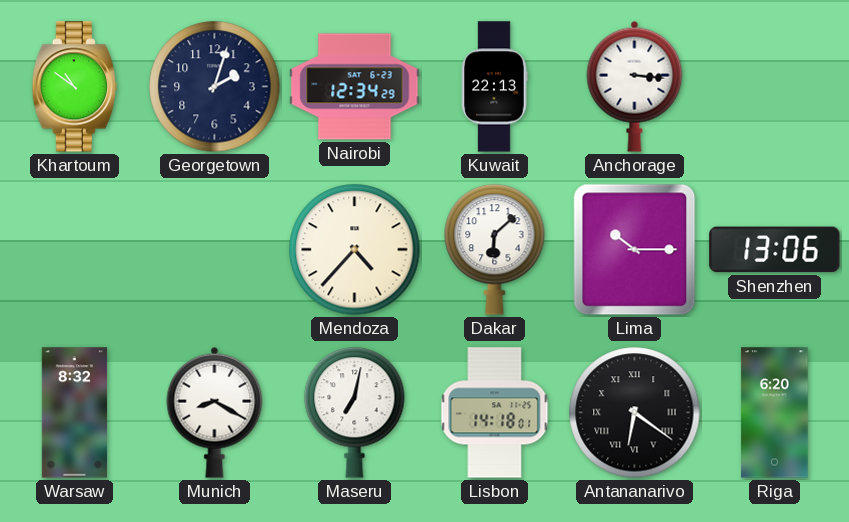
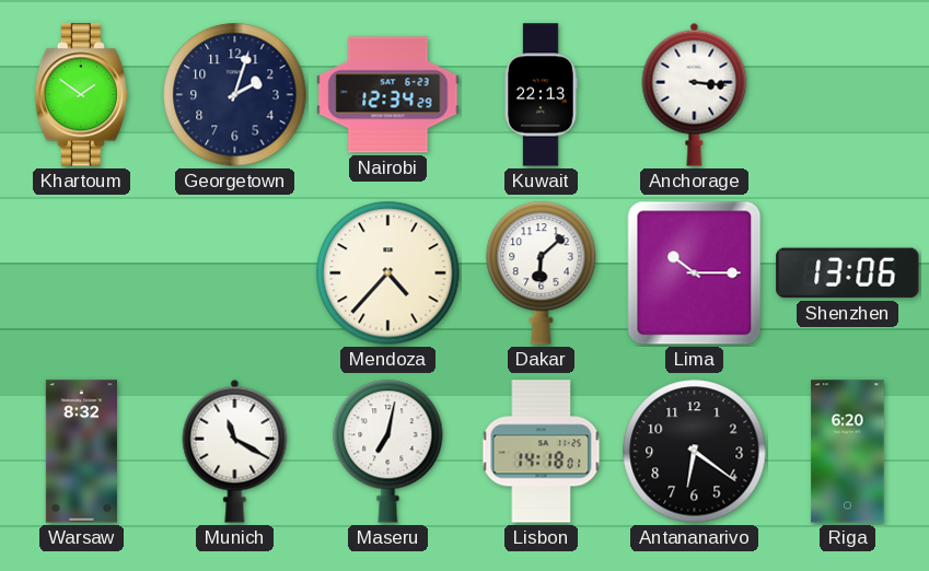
Khartoum: 10:51 -> 1:51 (81, 95)
Munich: 8:20 -> 11:20 (235, 451)
Antananarivo numerals: Roman -> Arabic (695, 452)
